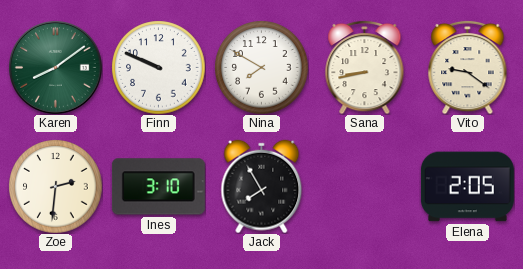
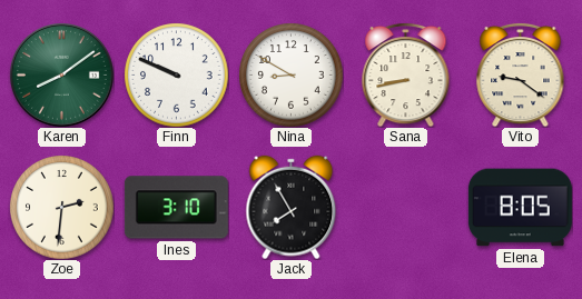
Nina: 7:50 -> 8:50 (290, 74)
Elena: 2:05 -> 8:05 (520, 208)
